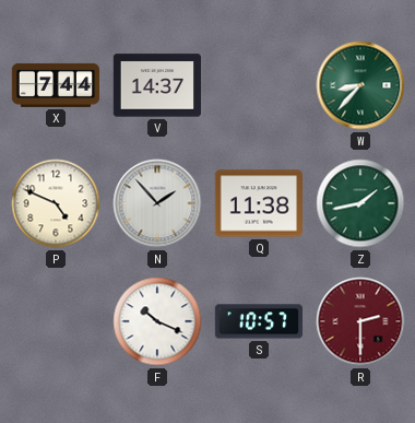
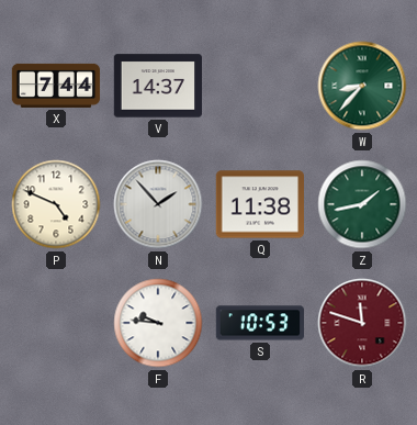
F: 10:19 -> 9:46 (158, 323)
S: 10:57 -> 10:53 (260, 323)
R: 2:30 -> 11:48 (362, 323)
